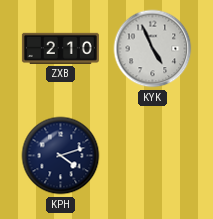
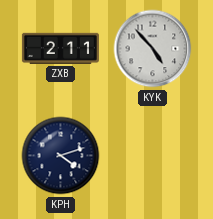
ZXB: 2:10 -> 2:11 (60, 48)
KYK: 4:56 -> 4:53 (153, 49)
